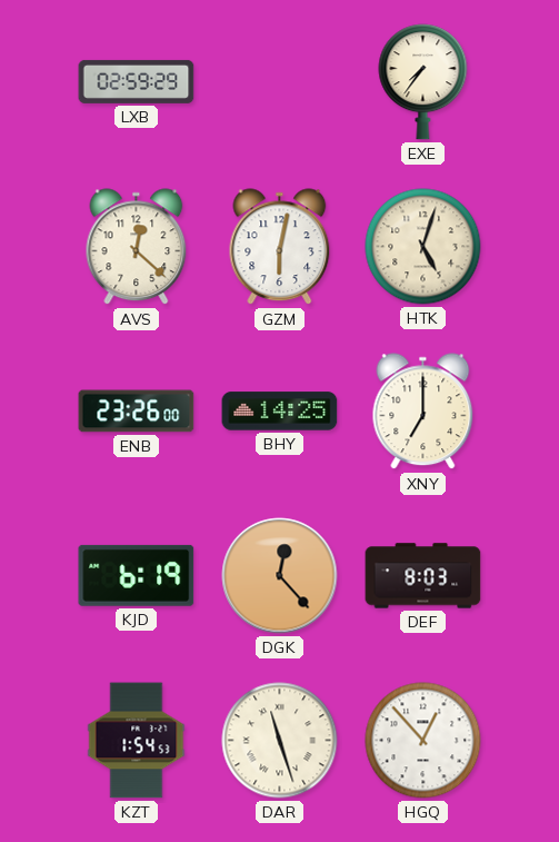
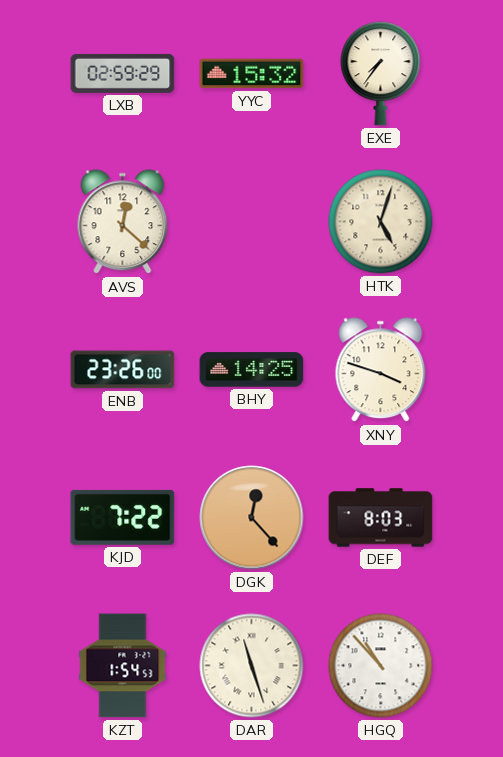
YYC: none -> 15:32 (252, 74)
GZM: 6:02 -> none (280, 247)
XNY: 7:00 -> 3:48 (381, 370)
KJD: 6:19 -> 7:22 (123, 517)
HGQ: 12:53 -> 10:53 (381, 666)
